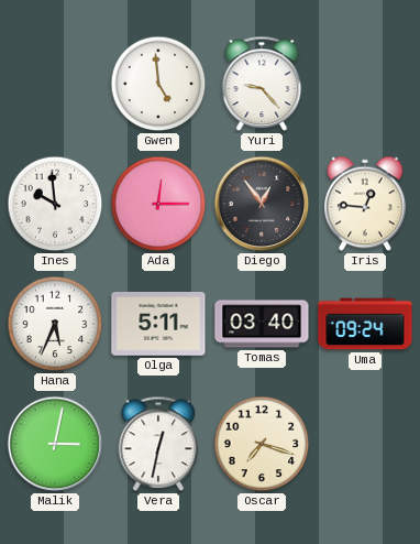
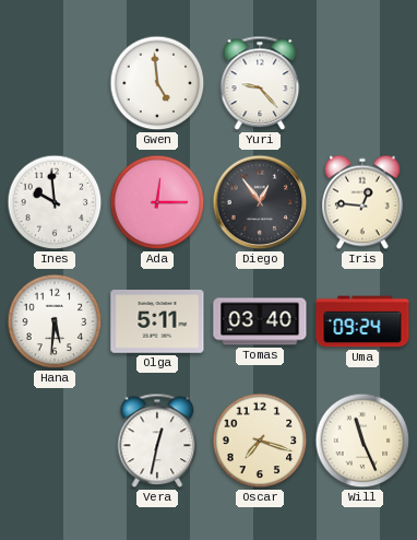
Hana: 5:34 -> 5:31 (55, 321)
Malik: 3:02 -> none (55, 444)
Will: none -> 11:26 (362, 441)
